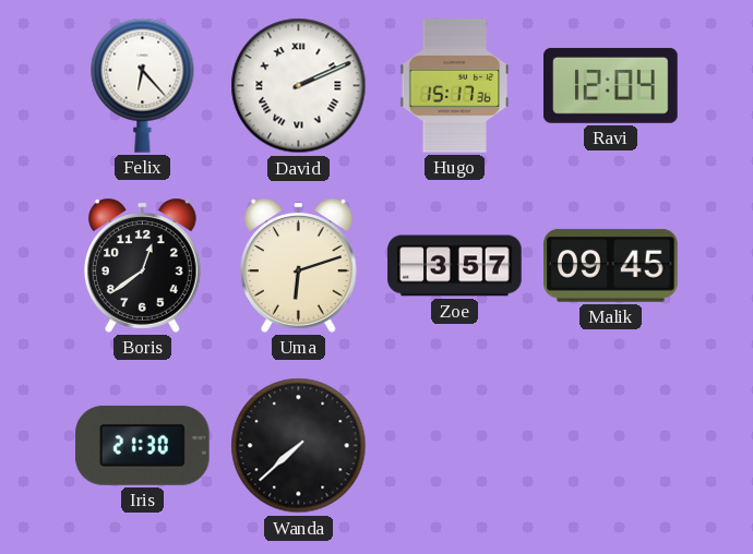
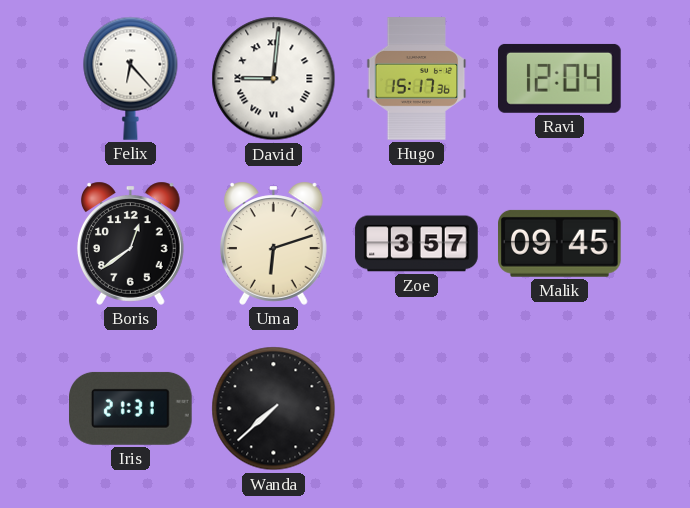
David: 2:11 -> 9:01 (274, 79)
Iris: 21:30 -> 21:31 (131, 408)
